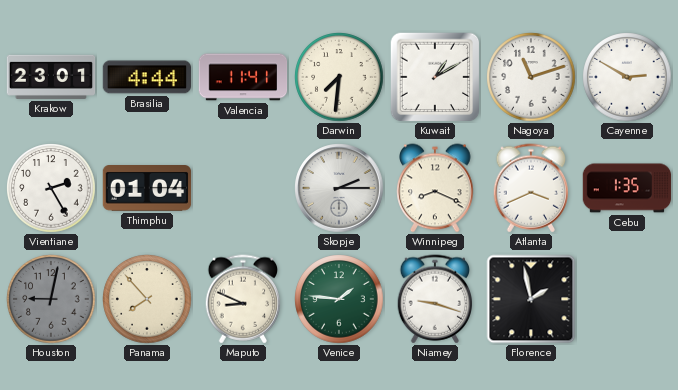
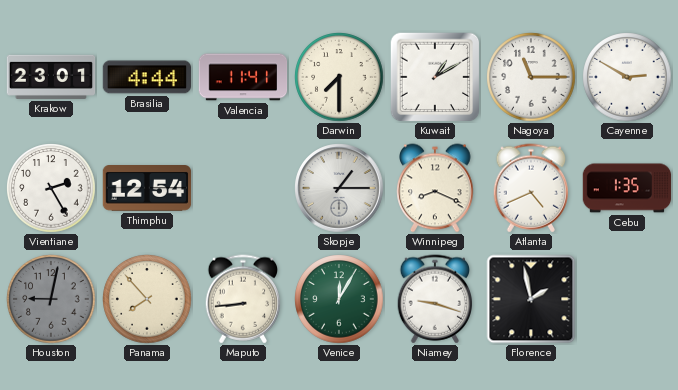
Darwin: 7:31 -> 7:30 (339, 77)
Nagoya: 11:12 -> 11:15 (531, 77)
Thimphu: 01:04 -> 12:54 (147, 189)
Skopje: 2:15 -> 1:15 (339, 188)
Atlanta: 3:41 -> 4:41 (531, 188)
Maputo: 8:49 -> 8:44 (243, 299)
Venice: 1:46 -> 12:05 (339, 299)
